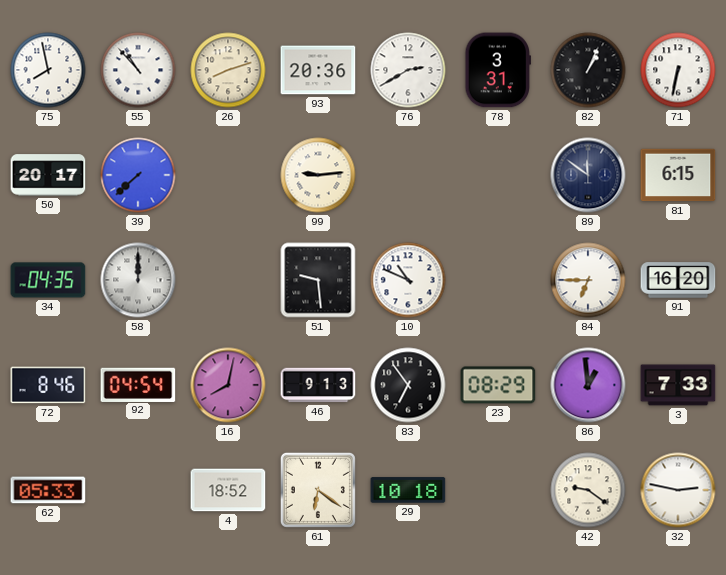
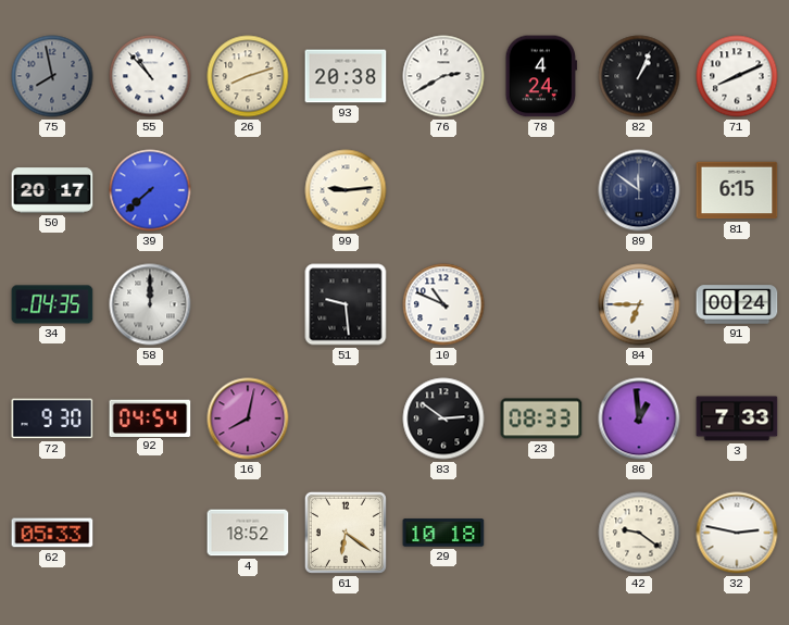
75 dial: white -> grey (52, 76)
93: 20:36 -> 20:38 (346, 76)
78: 3:31 -> 4:24 (540, 76)
71: 6:32 -> 8:11 (737, 76)
91: 16:20 -> 00:24 (737, 304)
72: 8:46 -> 9:30 (52, 418)
46: 9:13 -> none (318, 385)
83: 6:54 -> 2:51 (443, 418)
23: 08:29 -> 08:33 (541, 418)
